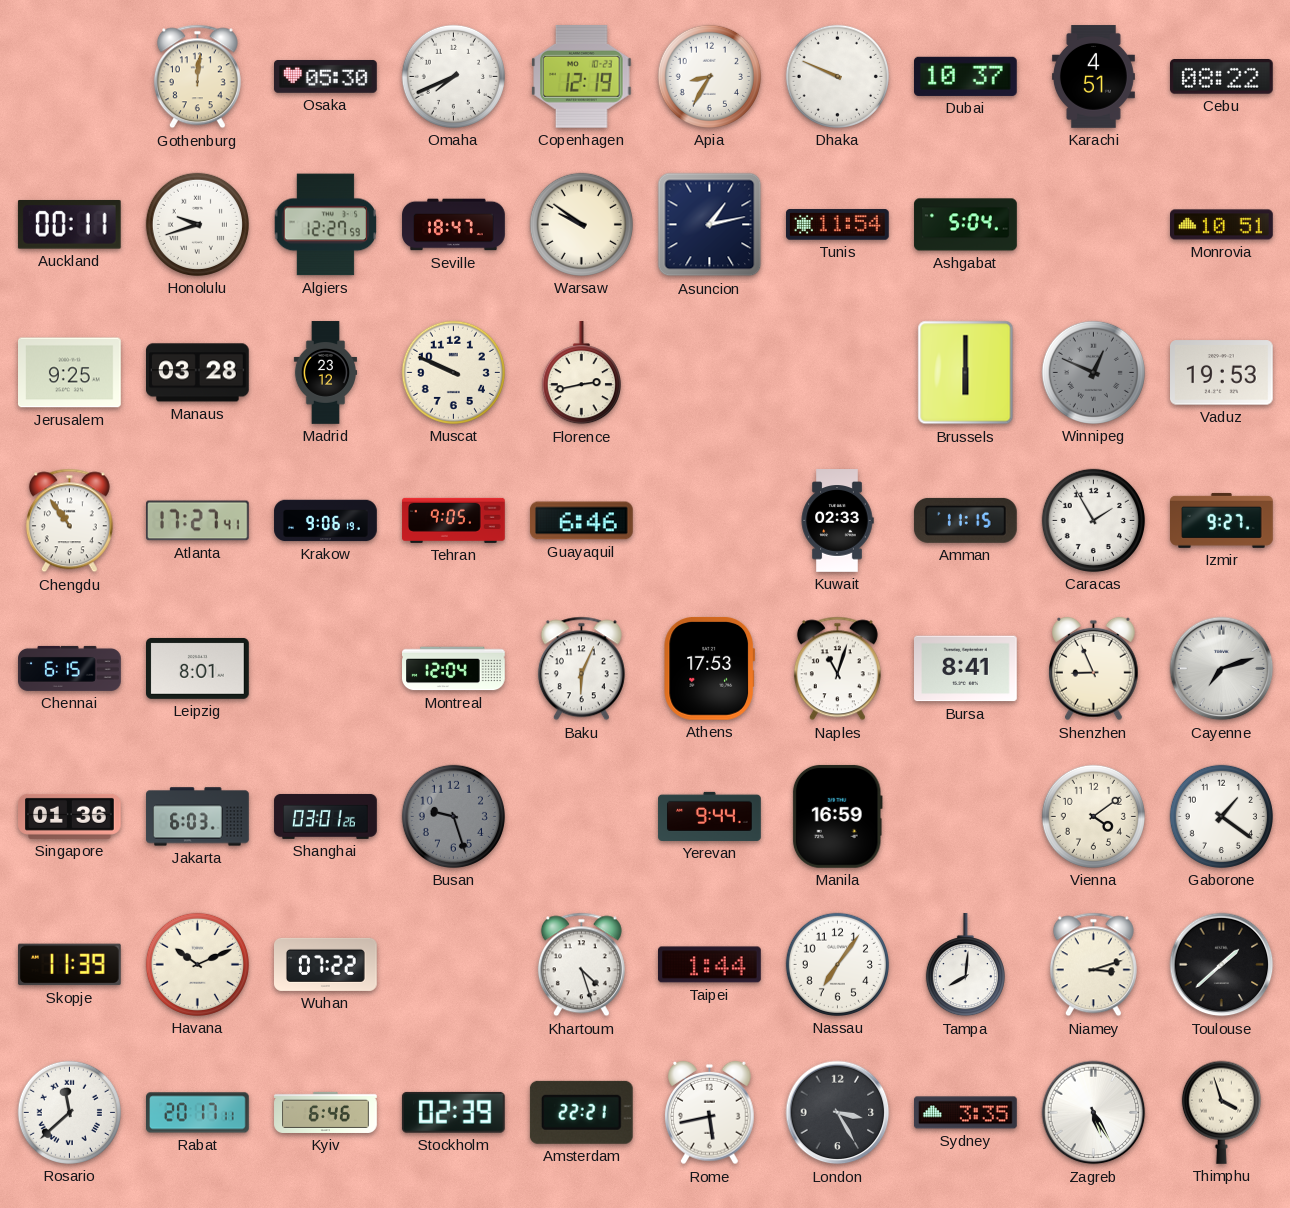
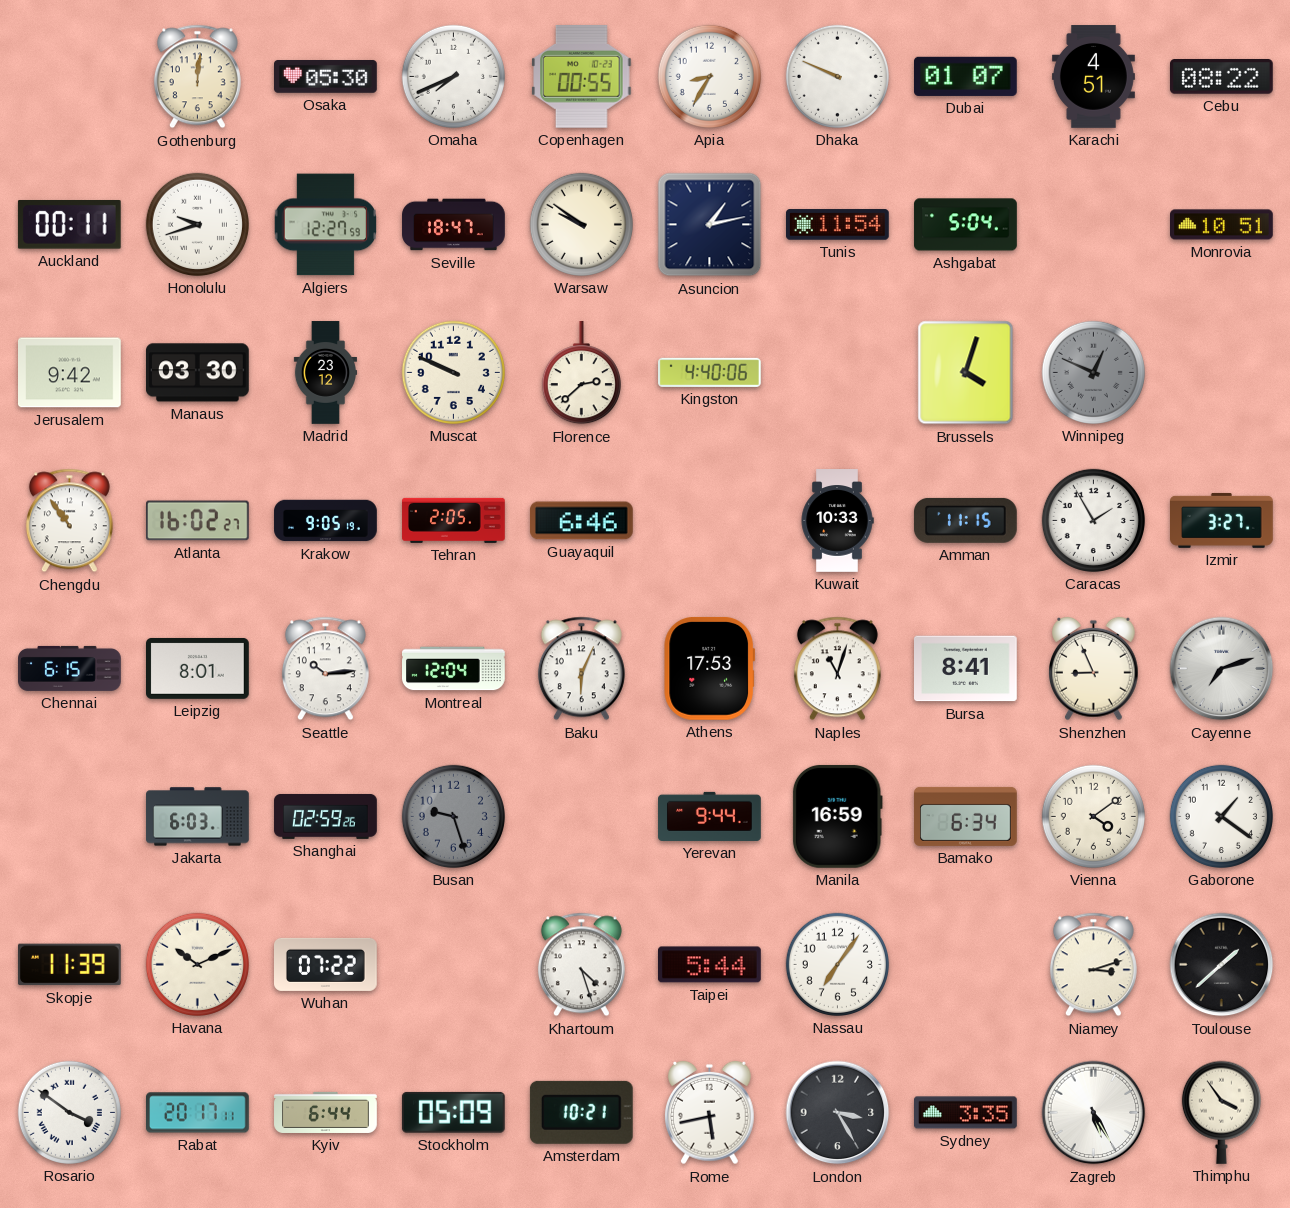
Copenhagen: 12:19 -> 00:55 (582, 76)
Dubai: 10:37 -> 01:07 (966, 76)
Jerusalem: 9:25 -> 9:42 (70, 373)
Manaus: 03:28 -> 03:30 (198, 373)
Florence: 2:43 -> 2:38 (581, 374)
Kingston: none -> 4:40 (710, 372)
Brussels: 6:00 -> 4:03 (966, 373)
Vaduz: 19:53 -> none (1222, 373)
Atlanta: 17:27 -> 16:02 (198, 521)
Krakow: 9:06 -> 9:05 (326, 521)
Tehran: 9:05 -> 2:05 (454, 520)
Kuwait: 02:33 -> 10:33 (837, 521)
Izmir: 9:27 -> 3:27 (1222, 520)
Seattle: none -> 10:14 (325, 669)
Singapore: 01:36 -> none (70, 816)
Shanghai: 03:01 -> 02:59 (326, 816)
Bamako: none -> 6:34 (966, 816)
Taipei: 1:44 -> 5:44 (710, 965)
Tampa: 8:01 -> none (965, 966)
Rosario: 11:38 -> 3:51 (69, 1112)
Kyiv: 6:46 -> 6:44 (326, 1112)
Stockholm: 02:39 -> 05:09 (453, 1112)
Amsterdam: 22:21 -> 10:21 (581, 1112)
Thimphu: 3:57 -> 3:54 (1221, 1112)
